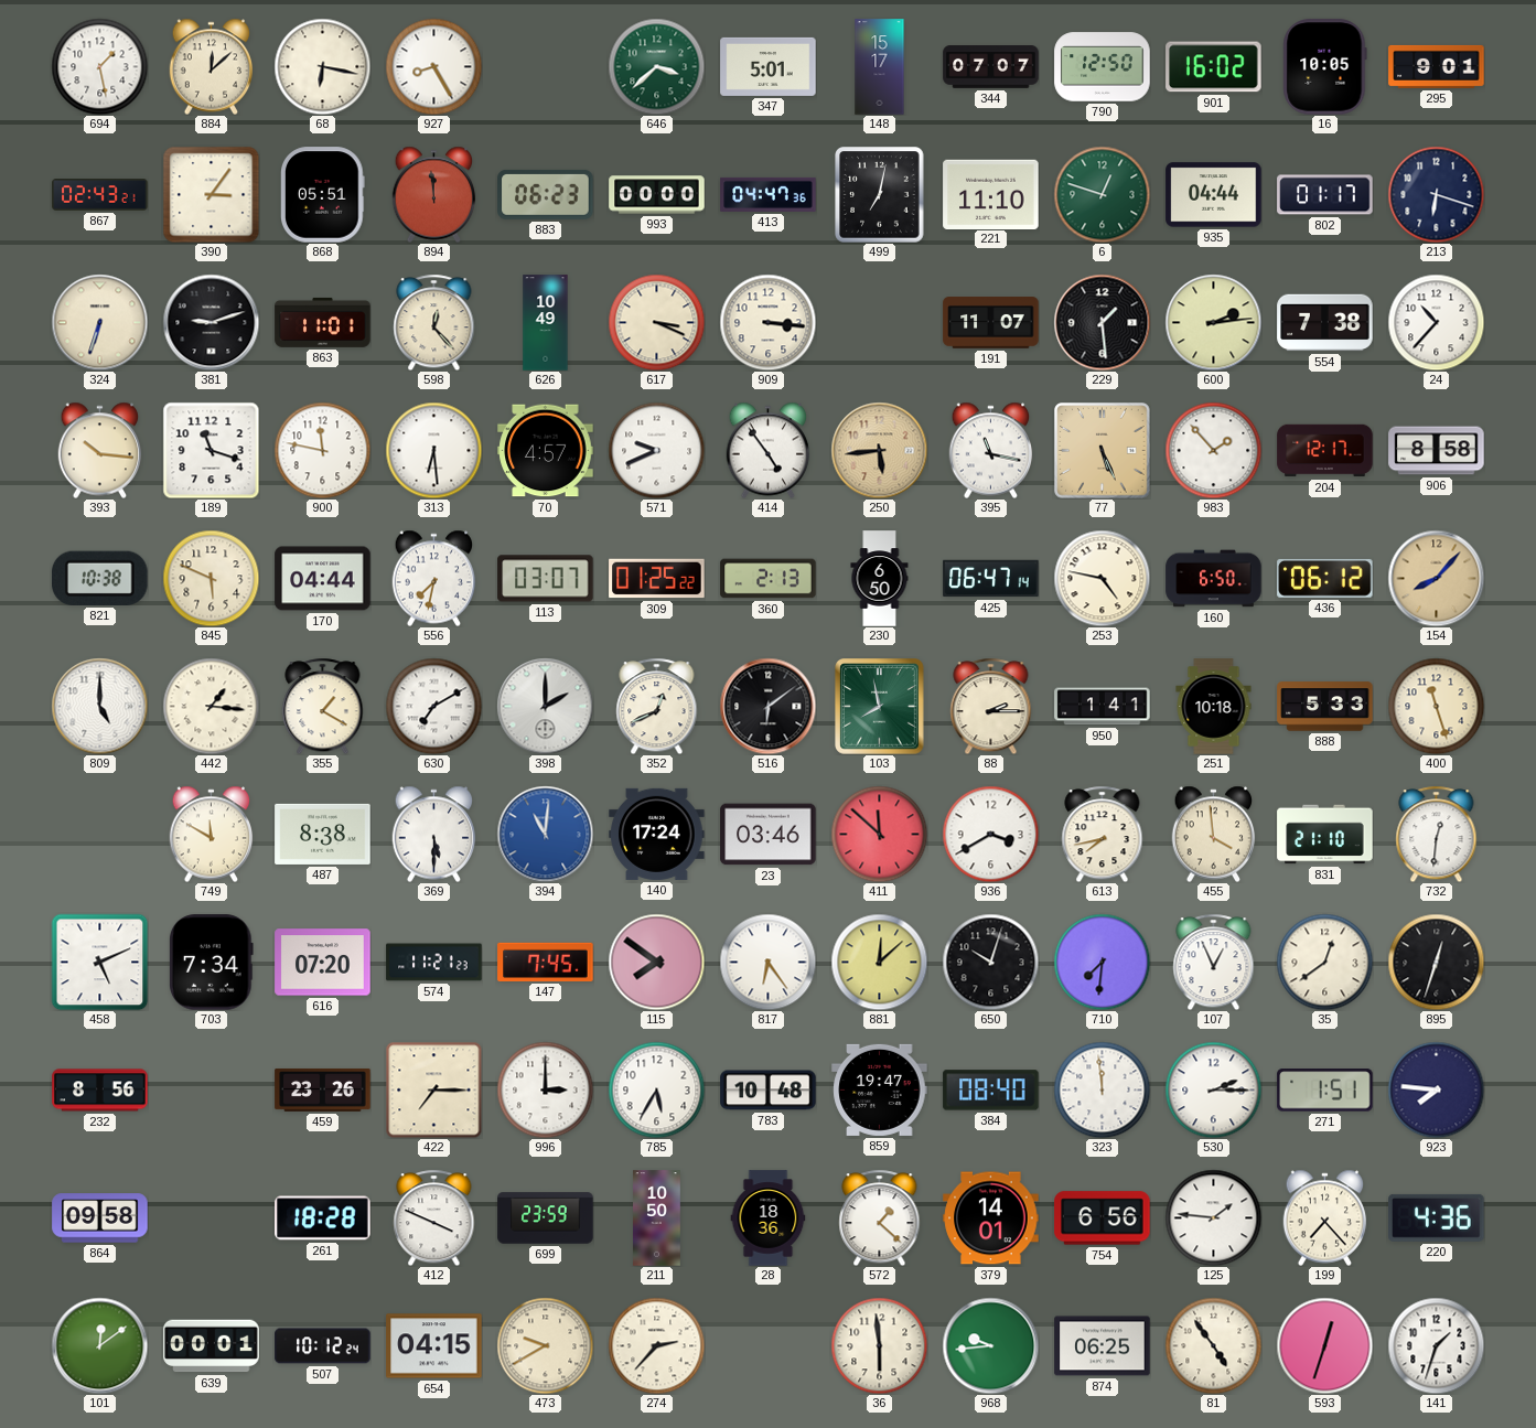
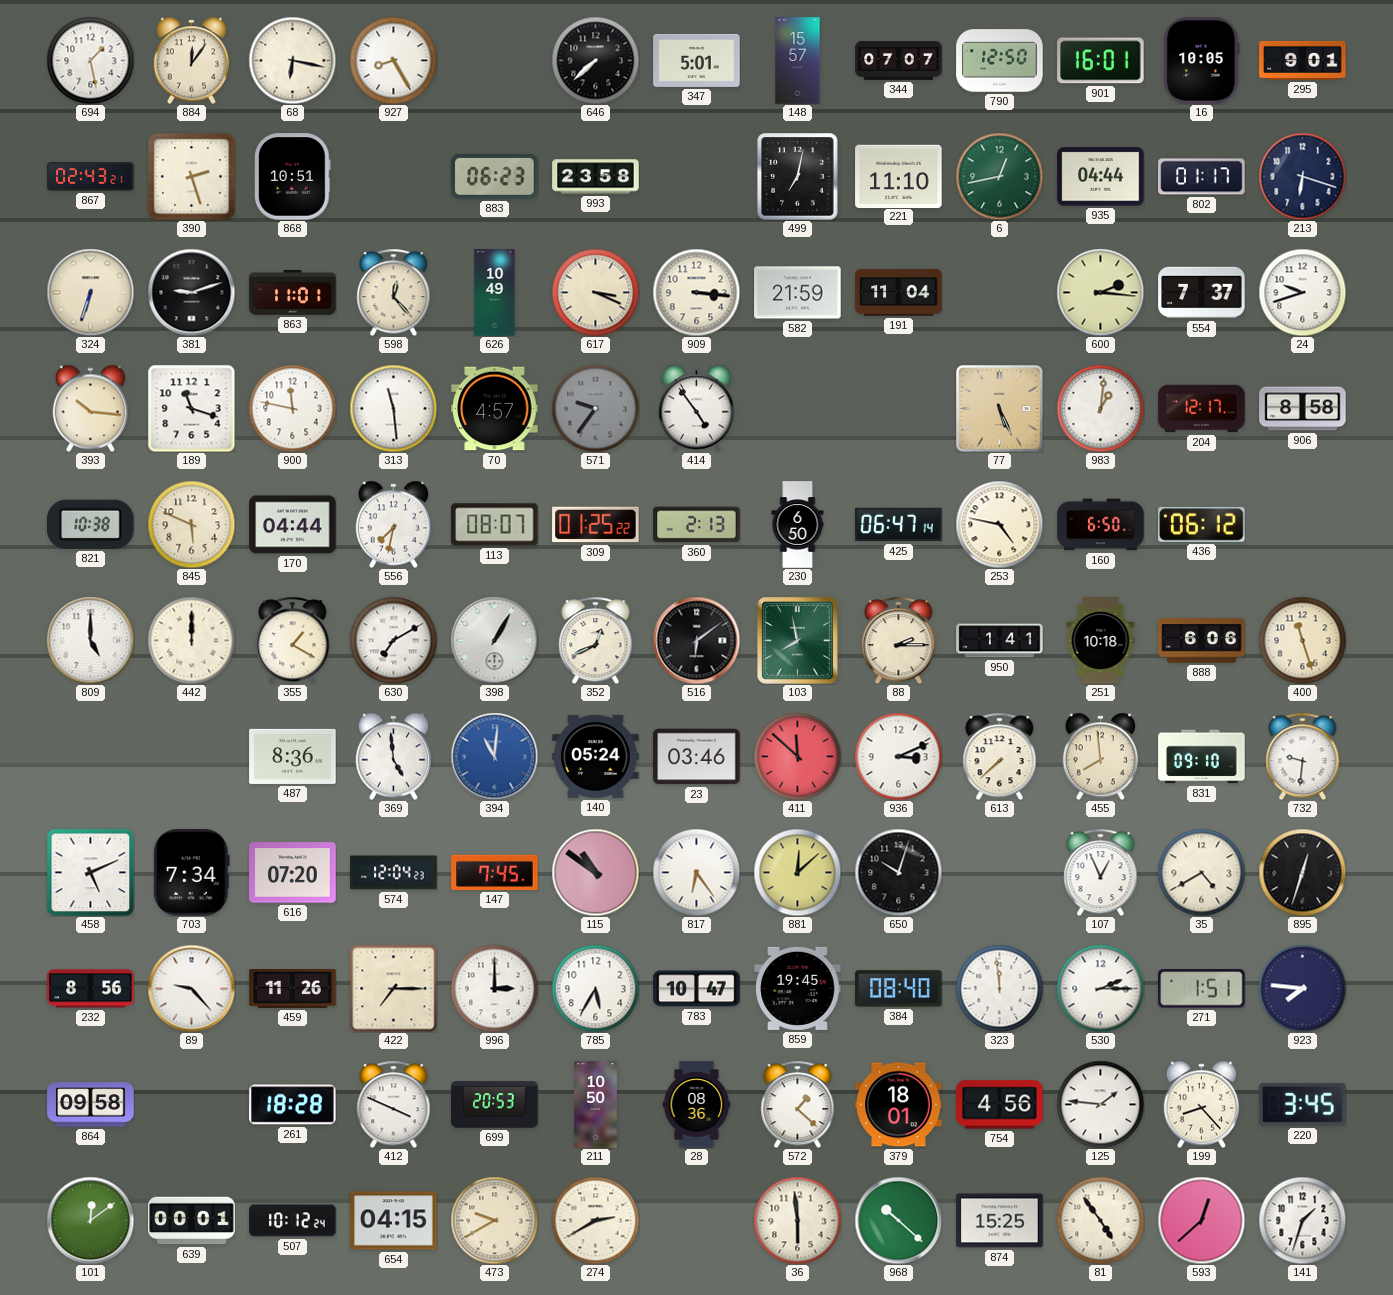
884: 12:08 -> 12:06 (192, 60)
646: 3:38 -> 7:38 (595, 60)
646 dial: green -> black (595, 60)
148: 15:17 -> 15:57 (798, 61)
901: 16:02 -> 16:01 (1101, 61)
390: 3:06 -> 2:27 (191, 176)
868: 05:51 -> 10:51 (293, 177)
894: 11:59 -> none (434, 194)
993: 00:00 -> 23:58 (596, 177)
413: 04:47 -> none (769, 194)
6: 12:48 -> 12:43 (999, 176)
582: none -> 21:59 (798, 293)
191: 11:07 -> 11:04 (899, 293)
229: 1:29 -> none (1102, 322)
600: 2:14 -> 2:16 (1100, 292)
554: 7:38 -> 7:37 (1202, 293)
24: 10:37 -> 9:42 (1302, 292)
313: 6:29 -> 11:29 (393, 408)
571: 9:41 -> 9:36 (595, 408)
571 dial: white -> grey (595, 408)
250: 5:44 -> none (879, 450)
395: 11:17 -> none (991, 450)
983: 1:53 -> 1:01 (1100, 408)
113: 03:07 -> 08:07 (495, 525)
154: 8:07 -> none (1436, 578)
442: 1:16 -> 12:00 (191, 640)
398: 2:00 -> 1:05 (494, 640)
888: 5:33 -> 6:06 (1202, 641)
749: 11:50 -> none (212, 834)
487: 8:38 -> 8:36 (293, 756)
369: 5:30 -> 4:59 (394, 756)
140: 17:24 -> 05:24 (596, 756)
936: 3:40 -> 3:11 (898, 756)
613: 7:43 -> 7:38 (1000, 756)
455: 3:59 -> 7:59 (1101, 756)
831: 21:10 -> 09:10 (1202, 757)
732: 12:31 -> 9:31 (1303, 756)
574: 11:21 -> 12:04 (394, 873)
115: 7:51 -> 10:51 (595, 872)
710: 7:31 -> none (1102, 962)
35: 12:39 -> 4:40 (1201, 872)
89: none -> 9:23 (191, 988)
459: 23:26 -> 11:26 (293, 988)
783: 10:48 -> 10:47 (697, 989)
859: 19:47 -> 19:45 (798, 988)
699: 23:59 -> 20:53 (495, 1105)
28: 18:36 -> 08:36 (697, 1105)
379: 14:01 -> 18:01 (899, 1105)
754: 6:56 -> 4:56 (1000, 1105)
199: 7:23 -> 8:23 (1202, 1104)
220: 4:36 -> 3:45 (1303, 1104)
274: 2:37 -> 2:40 (595, 1220)
968: 9:44 -> 10:22 (898, 1220)
874: 06:25 -> 15:25 (1000, 1221)
593: 12:33 -> 12:38 (1201, 1220)
